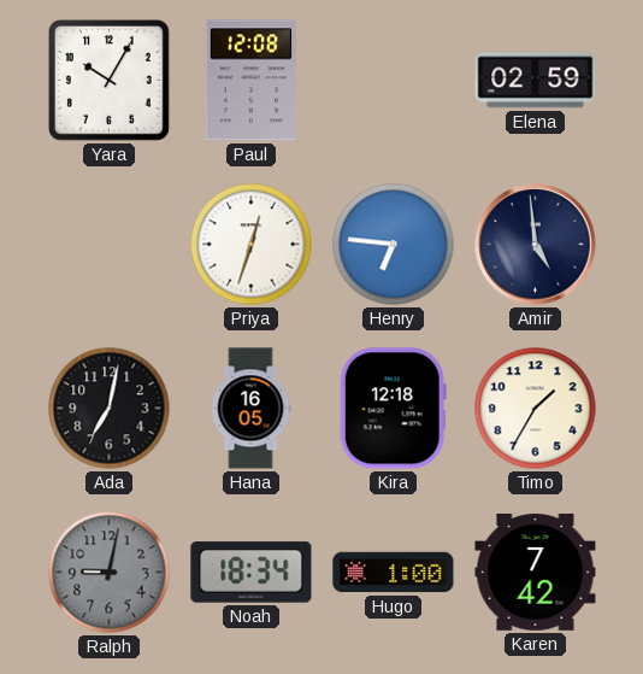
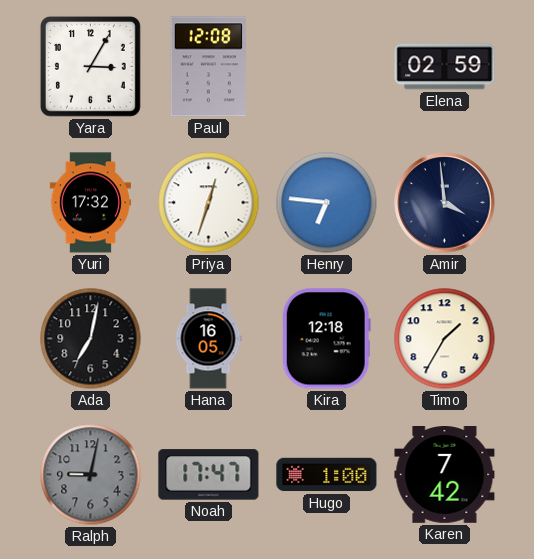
Yara: 10:05 -> 3:05 (90, 66)
Yuri: none -> 17:32 (90, 203)
Amir: 4:59 -> 3:59 (445, 203)
Noah: 18:34 -> 17:47 (209, 475)
